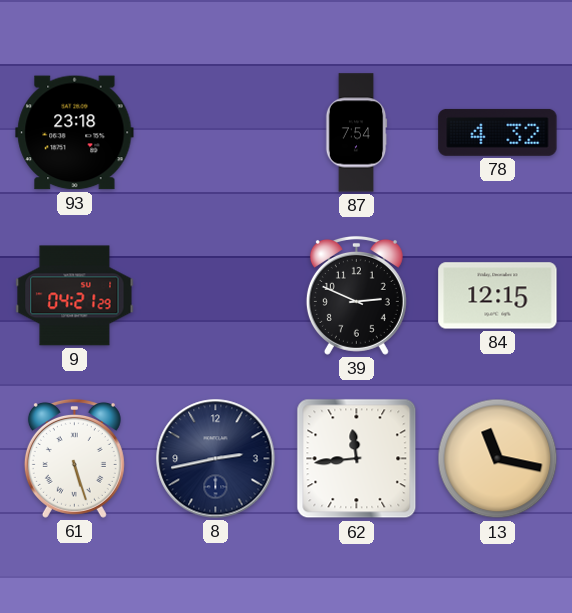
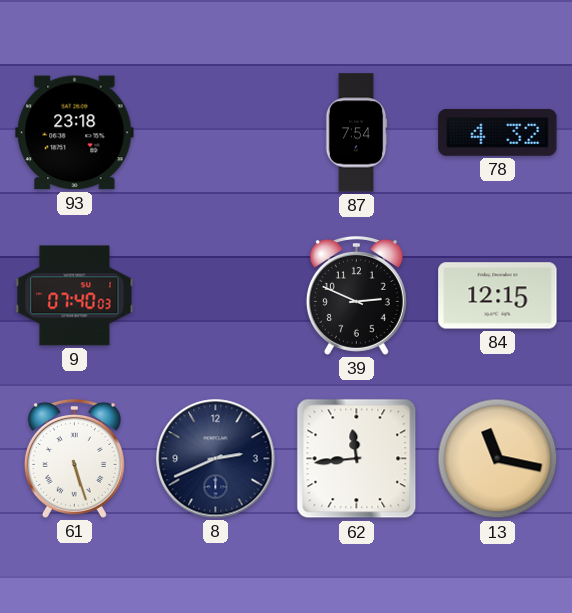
9: 04:21 -> 07:40 (75, 296)
8: 2:43 -> 2:41 (216, 459)
